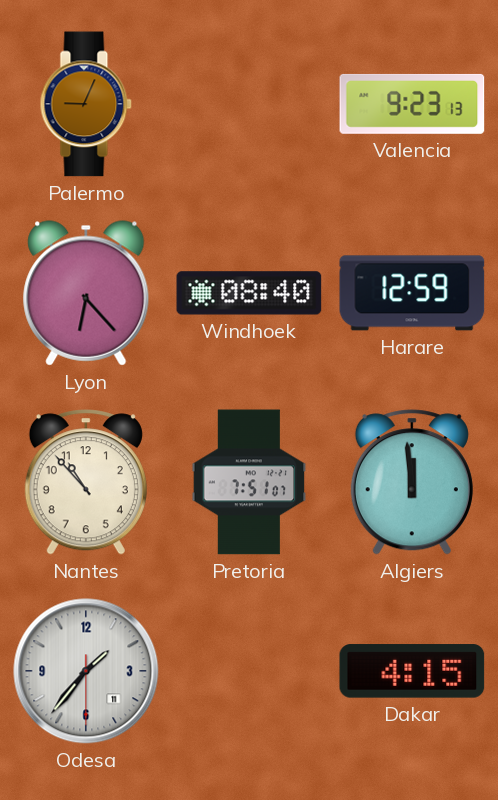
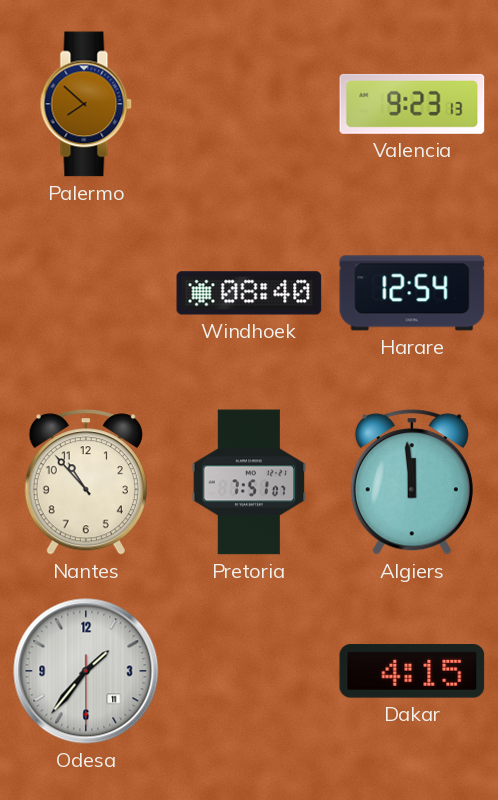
Palermo: 9:04 -> 7:52 (86, 104)
Lyon: 6:23 -> none (86, 293)
Harare: 12:59 -> 12:54 (412, 293)
